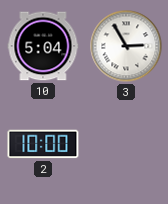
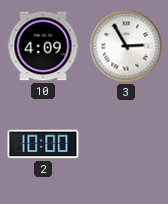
10: 5:04 -> 4:09 (43, 46)
